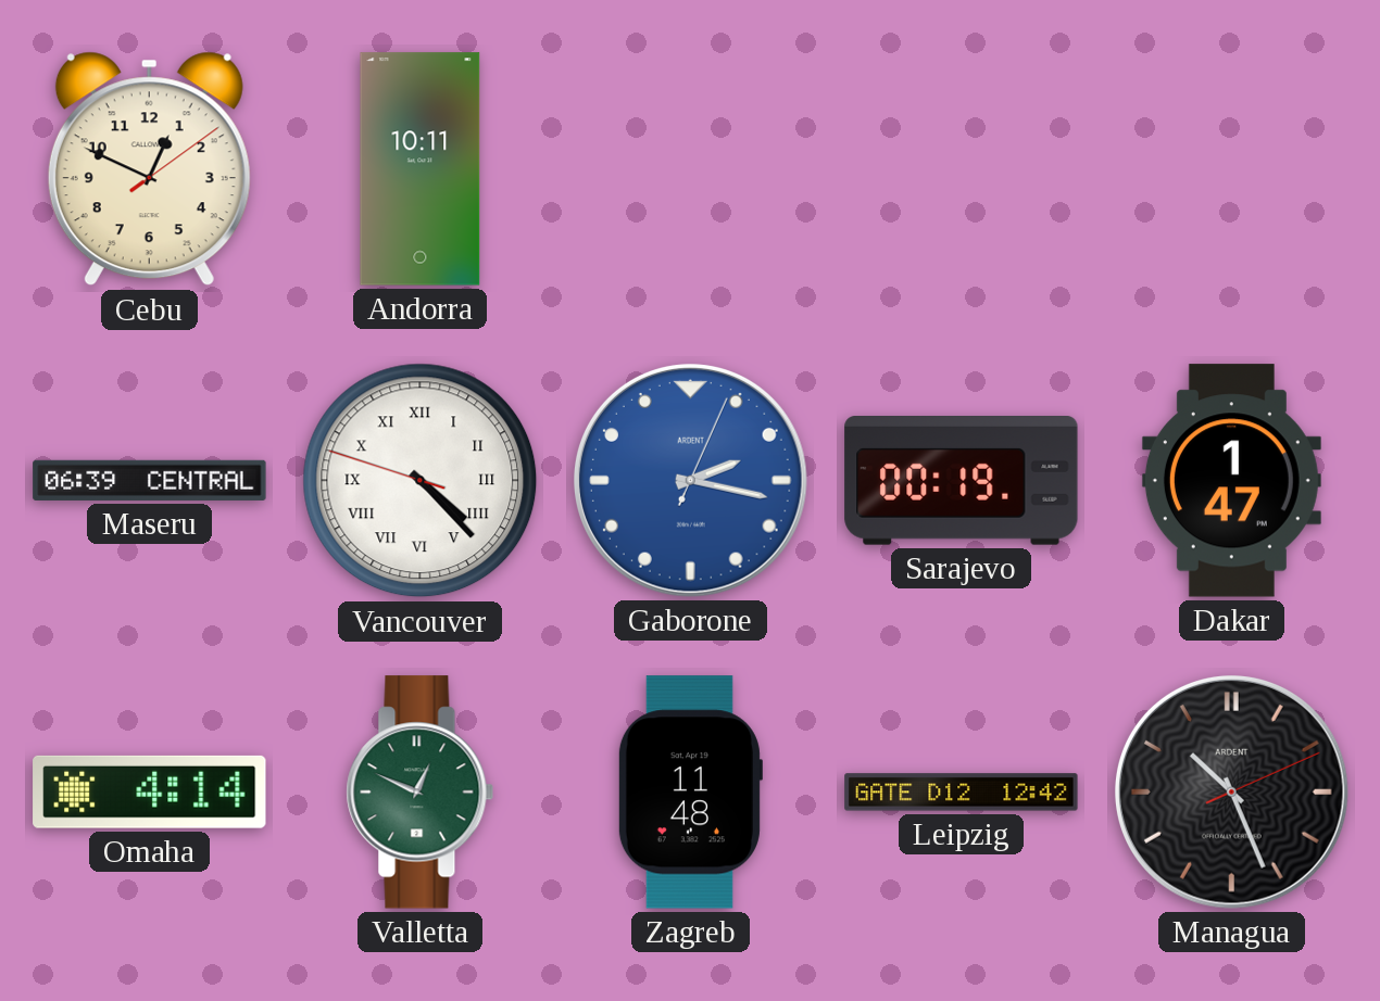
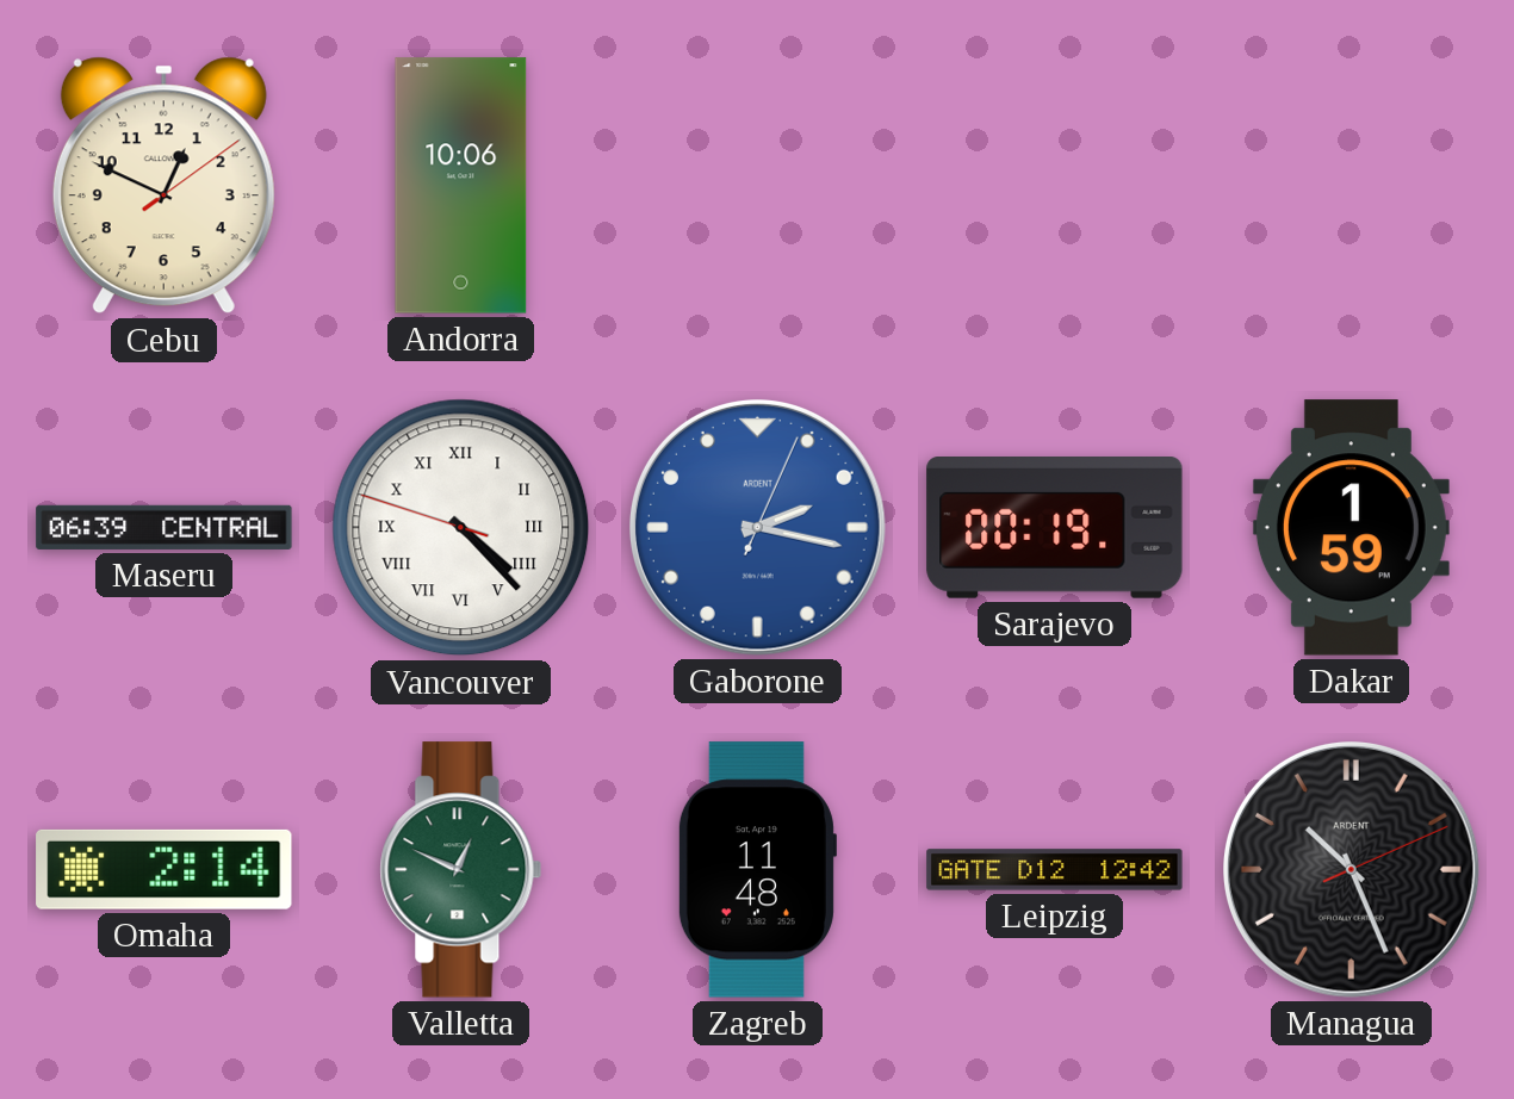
Andorra: 10:11 -> 10:06 (461, 186)
Dakar: 1:47 -> 1:59 (1351, 528)
Omaha: 4:14 -> 2:14 (165, 869)
